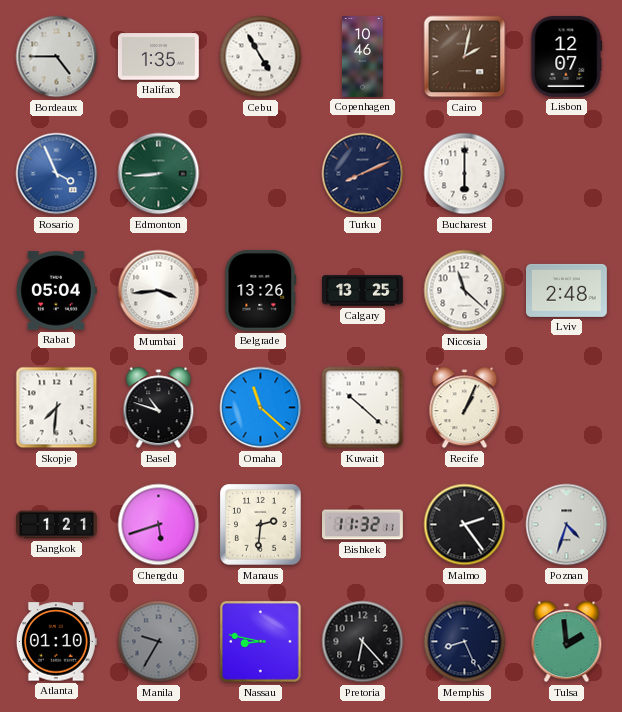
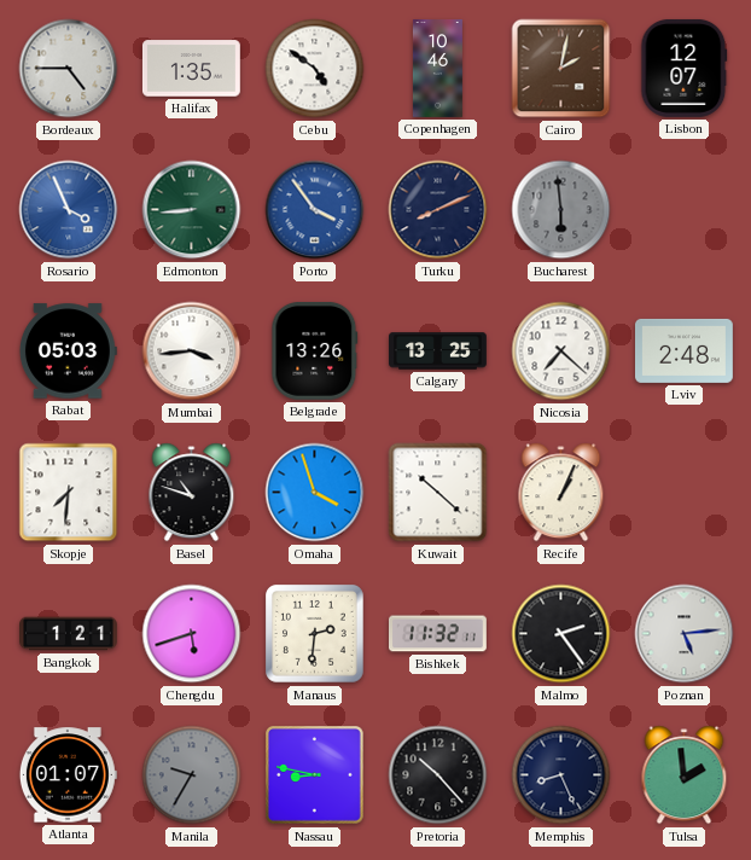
Cebu: 4:55 -> 4:51 (315, 69)
Porto: none -> 3:54 (315, 210)
Bucharest: 6:00 -> 5:59 (561, 210)
Bucharest dial: white -> grey (561, 210)
Rabat: 05:04 -> 05:03 (68, 351)
Nicosia: 11:22 -> 7:22 (561, 351)
Omaha: 11:22 -> 3:57 (315, 493)
Poznan: 4:33 -> 5:14 (685, 634)
Atlanta: 01:10 -> 01:07 (68, 775)
Pretoria: 6:23 -> 10:23 (438, 775)
